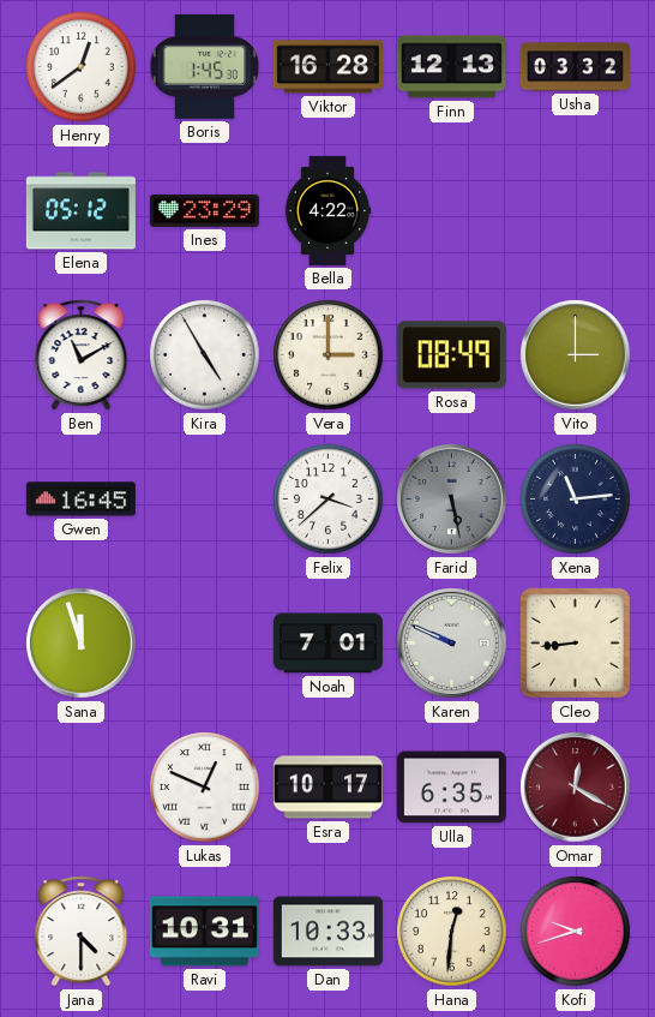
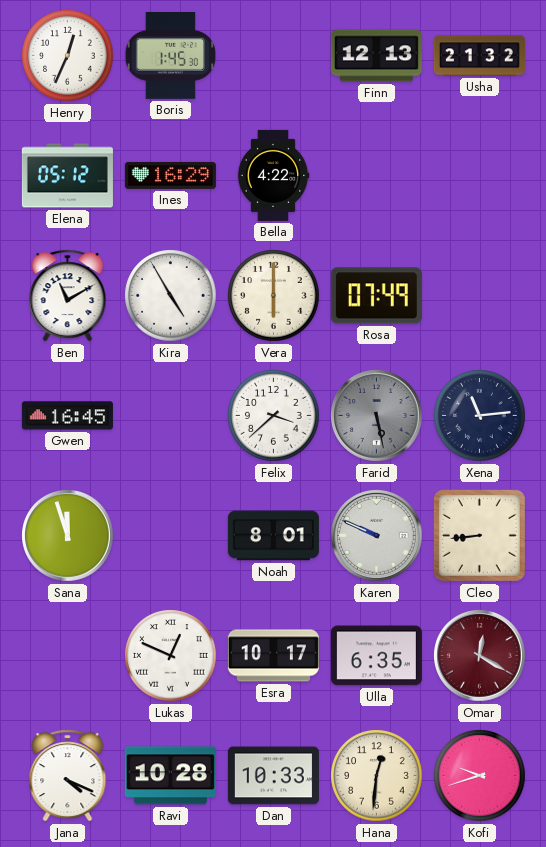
Henry: 12:39 -> 12:34 (68, 56)
Viktor: 16:28 -> none (327, 67)
Usha: 03:32 -> 21:32 (479, 56)
Ines: 23:29 -> 16:29 (170, 175)
Vera: 3:00 -> 6:00 (274, 296)
Rosa: 08:49 -> 07:49 (376, 296)
Vito: 3:00 -> none (576, 355)
Noah: 7:01 -> 8:01 (273, 536)
Jana: 4:30 -> 4:19 (68, 776)
Ravi: 10:31 -> 10:28 (170, 776)
